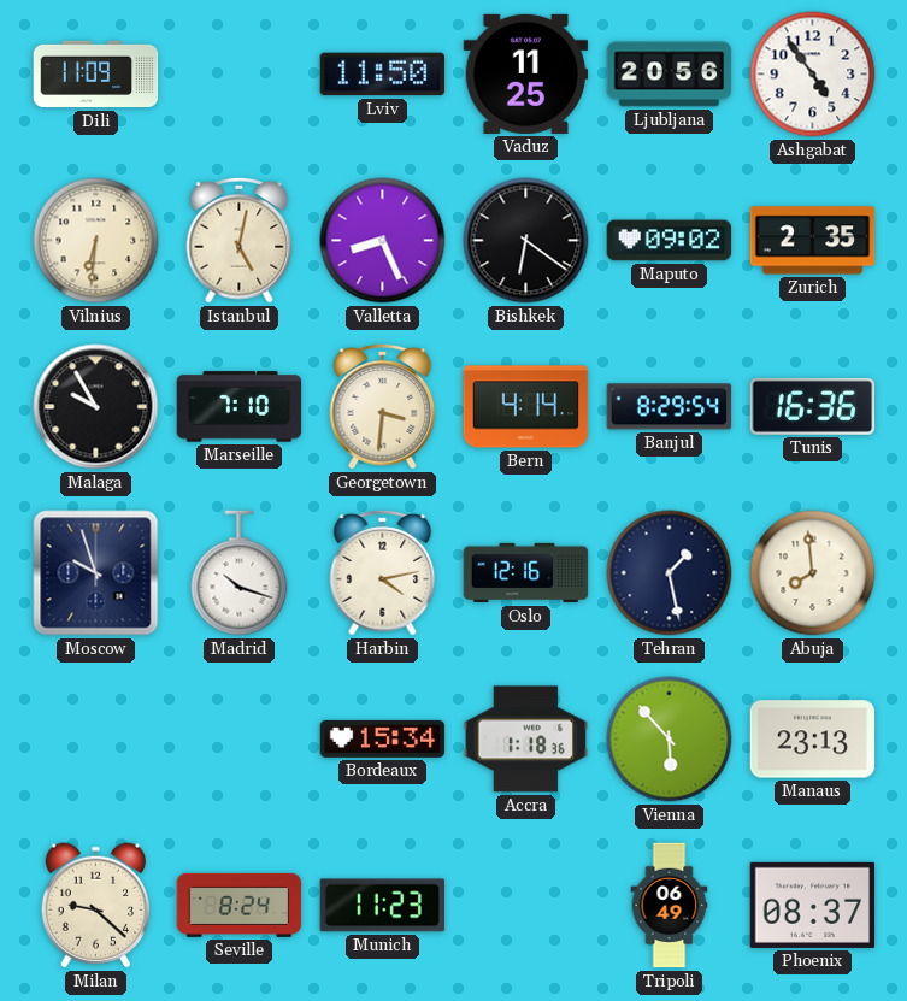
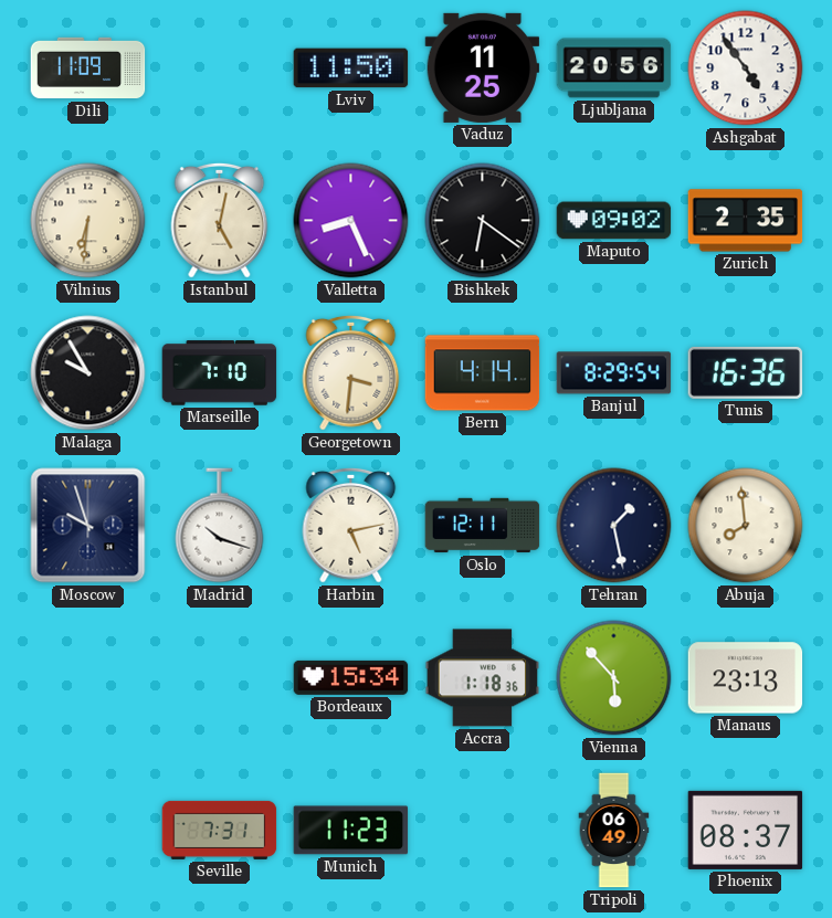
Harbin: 4:13 -> 5:13 (351, 525)
Oslo: 12:16 -> 12:11 (483, 526)
Milan: 9:22 -> none (95, 906)
Seville: 8:24 -> 7:31 (220, 830)
